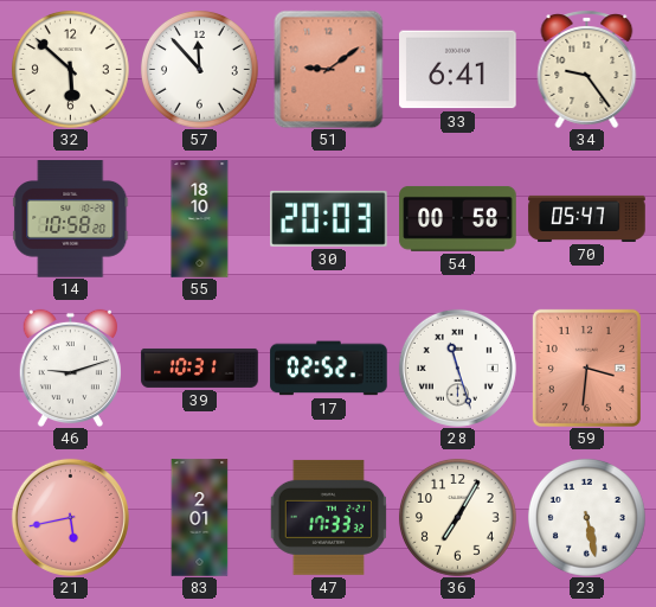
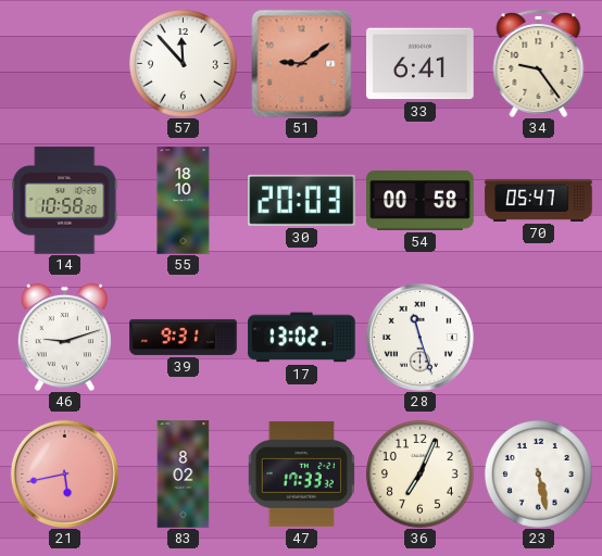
32: 5:52 -> none (70, 69)
39: 10:31 -> 9:31 (184, 337)
17: 02:52 -> 13:02 (302, 338)
59: 3:31 -> none (586, 368)
83: 2:01 -> 8:02 (184, 475)
36: 7:05 -> 7:04 (419, 473)
